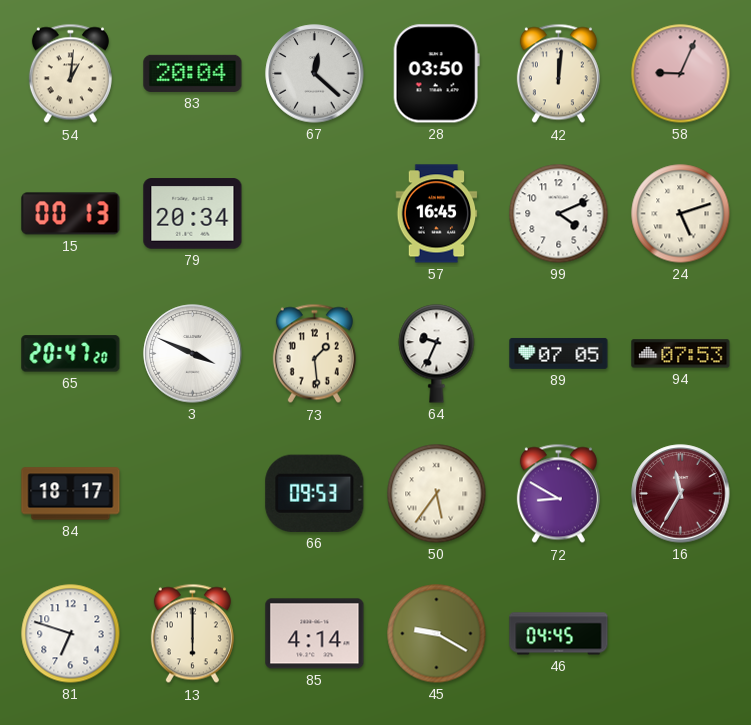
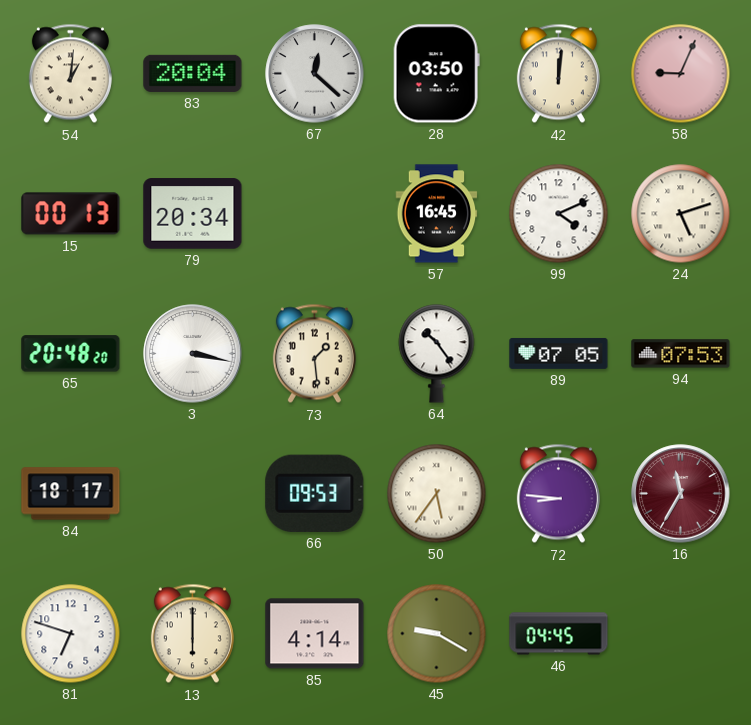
65: 20:47 -> 20:48 (71, 354)
3: 3:49 -> 3:17 (193, 354)
64: 9:34 -> 10:24 (437, 354)
72: 8:50 -> 8:46 (558, 494)
